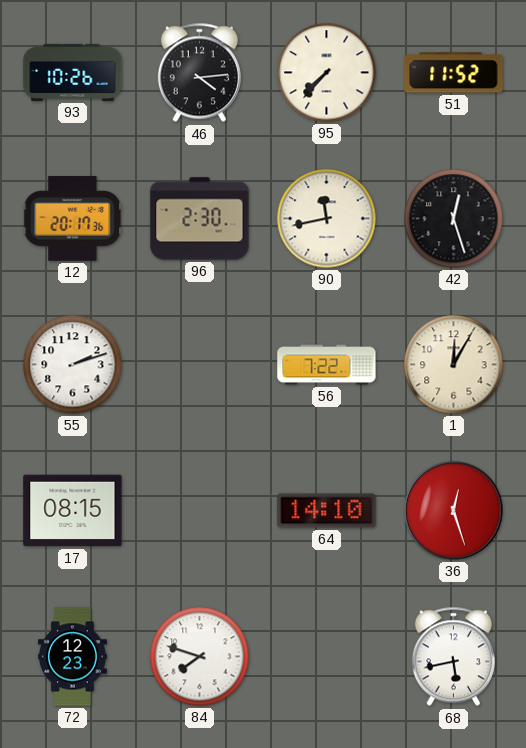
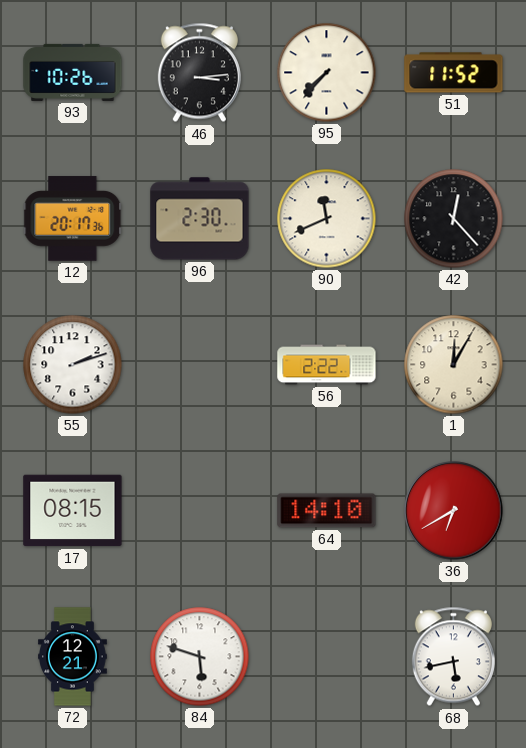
46: 4:14 -> 3:14 (199, 73)
90: 11:43 -> 11:41 (327, 219)
42: 12:27 -> 12:23 (454, 219)
56: 7:22 -> 2:22 (327, 365)
36: 12:27 -> 6:40 (454, 511)
72: 12:23 -> 12:21 (73, 657)
84: 7:48 -> 5:48 (200, 657)
